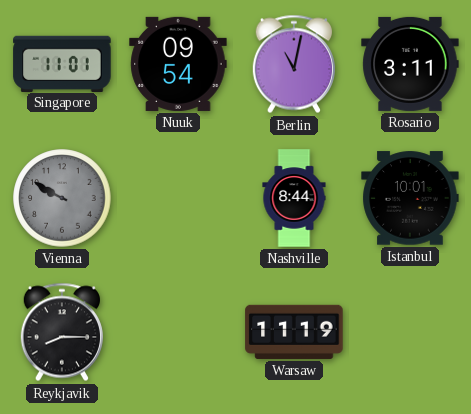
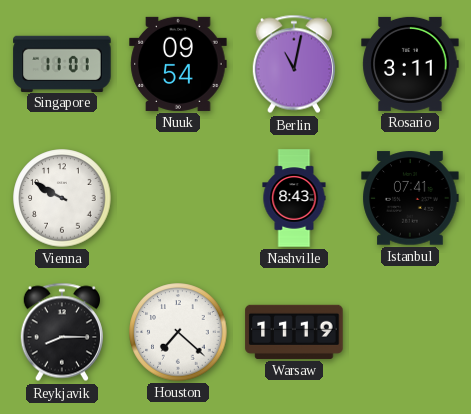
Vienna dial: grey -> white (62, 198)
Nashville: 8:44 -> 8:43 (294, 198)
Istanbul: 10:01 -> 07:41 (410, 198)
Houston: none -> 7:22 (178, 332)
